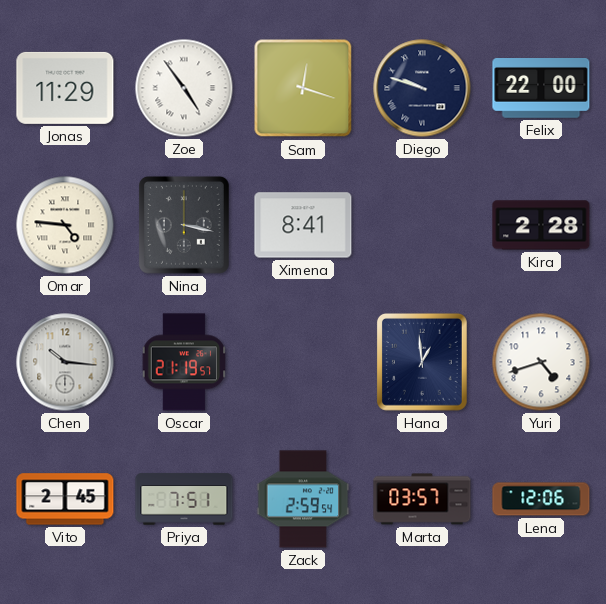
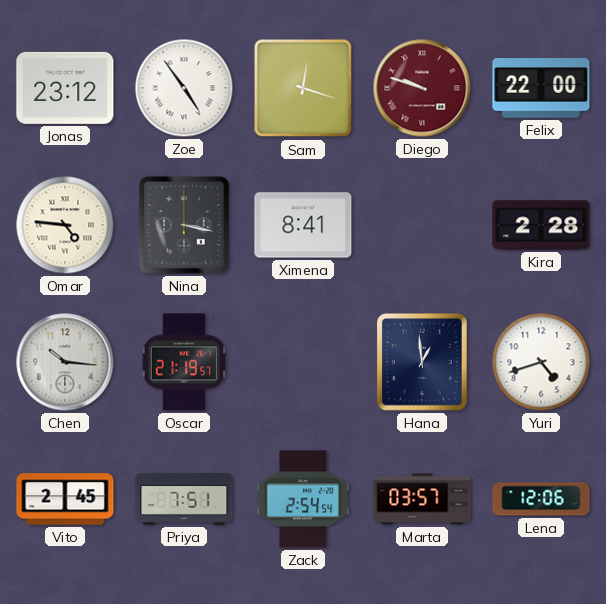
Jonas: 11:29 -> 23:12 (65, 88)
Diego dial: navy -> burgundy (422, 88)
Zack: 2:59 -> 2:54 (303, 499)
